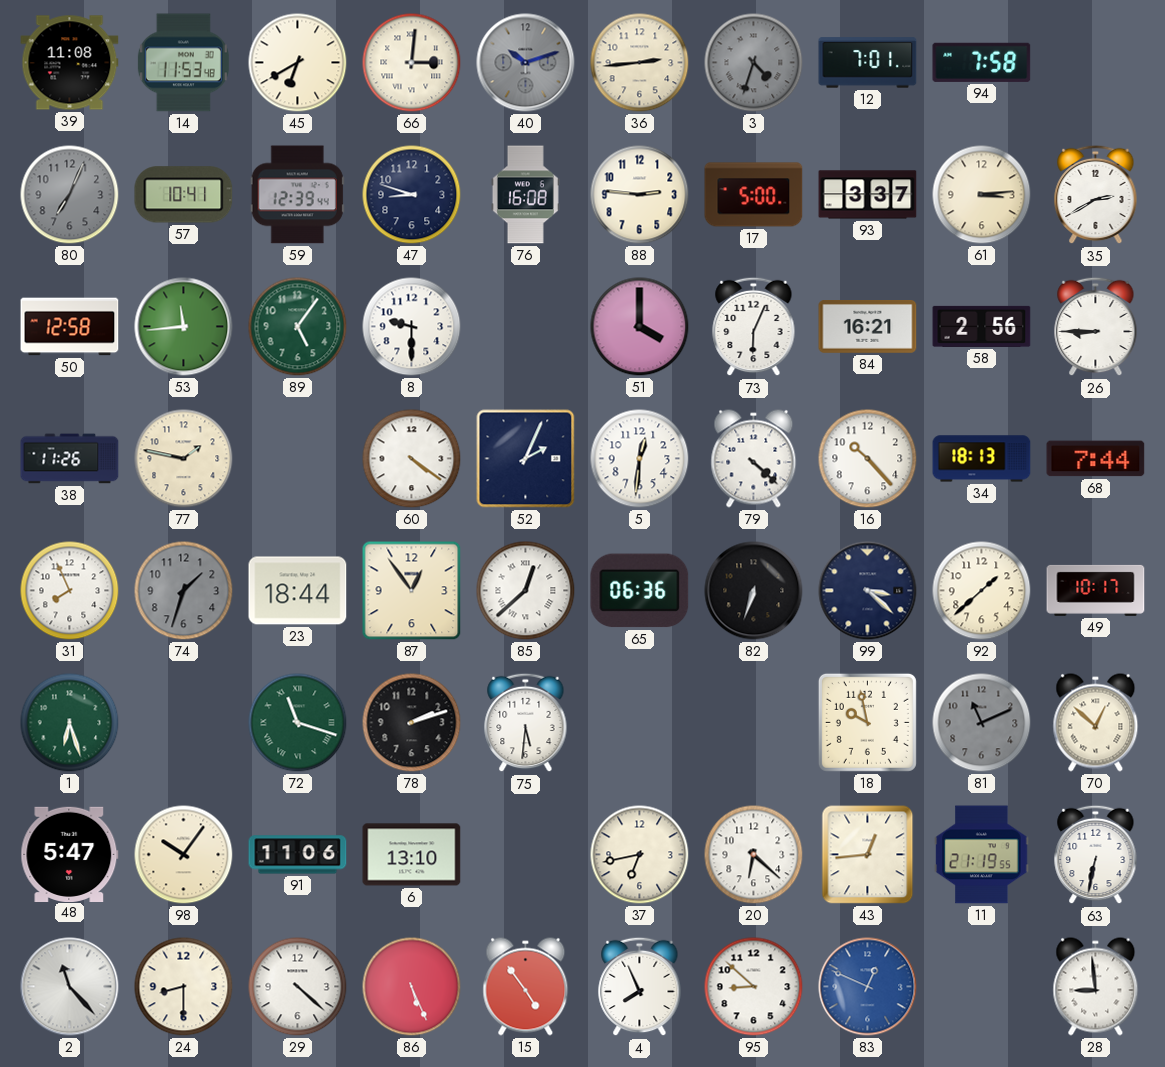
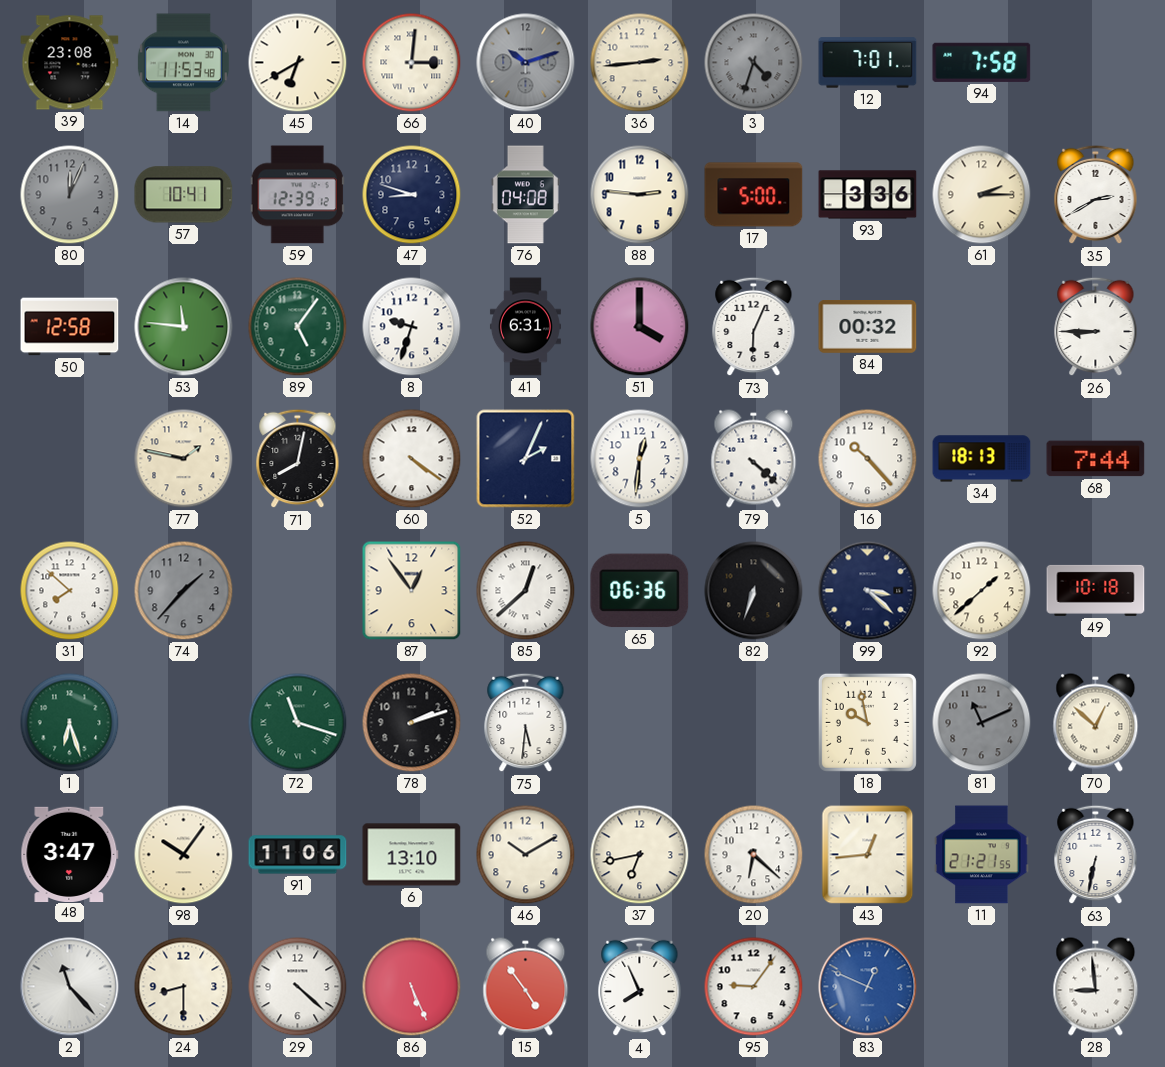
39: 11:08 -> 23:08 (70, 63)
80: 7:04 -> 12:04 (70, 195)
59: 12:39:44 -> 12:39:12 (297, 195)
76: 16:08 -> 04:08 (525, 195)
93: 3:37 -> 3:36 (868, 195)
61: 3:14 -> 2:15 (982, 195)
53: 11:44 -> 11:46 (184, 327)
8: 9:30 -> 9:33 (412, 327)
41: none -> 6:31 (525, 327)
84: 16:21 -> 00:32 (868, 327)
58: 2:56 -> none (982, 326)
38: 11:26 -> none (70, 459)
71: none -> 8:02 (298, 459)
31: 7:56 -> 7:52 (70, 591)
74: 1:33 -> 1:37 (184, 591)
23: 18:44 -> none (298, 591)
49: 10:17 -> 10:18 (1096, 590)
48: 5:47 -> 3:47 (70, 854)
46: none -> 10:10 (526, 855)
11: 21:19 -> 21:21 (982, 855)
95: 8:52 -> 9:06 (754, 987)
